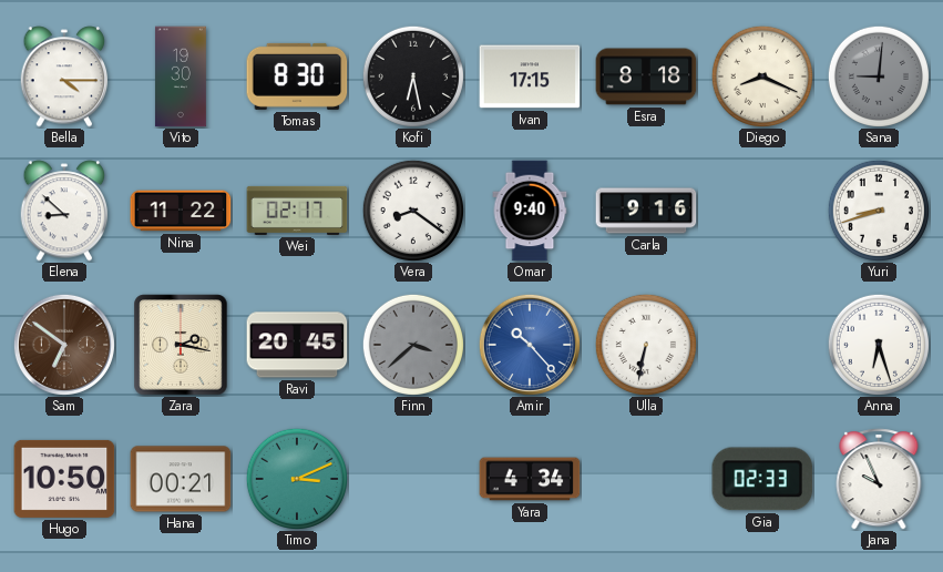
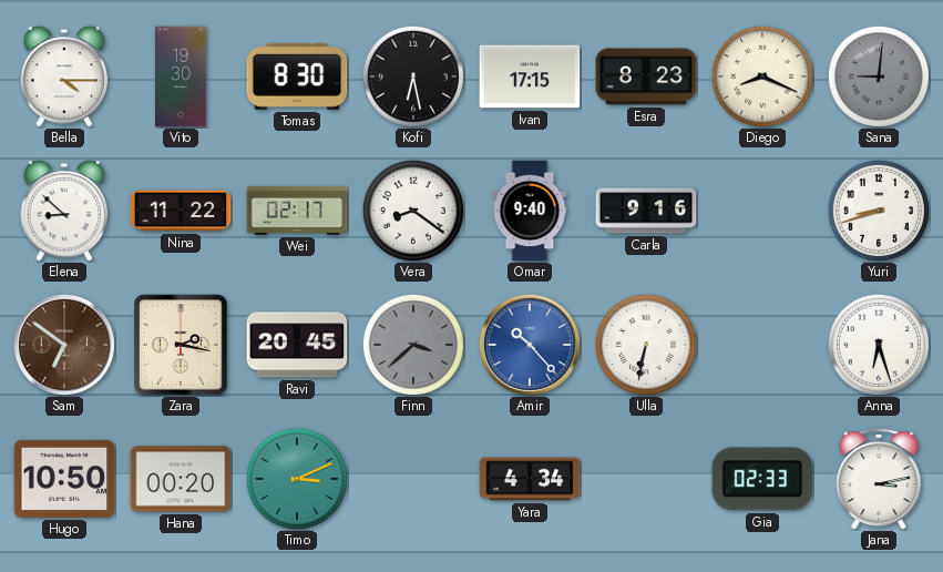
Esra: 8:18 -> 8:23 (646, 76)
Hana: 00:21 -> 00:20 (181, 479)
Jana: 9:56 -> 3:13 (879, 479)
